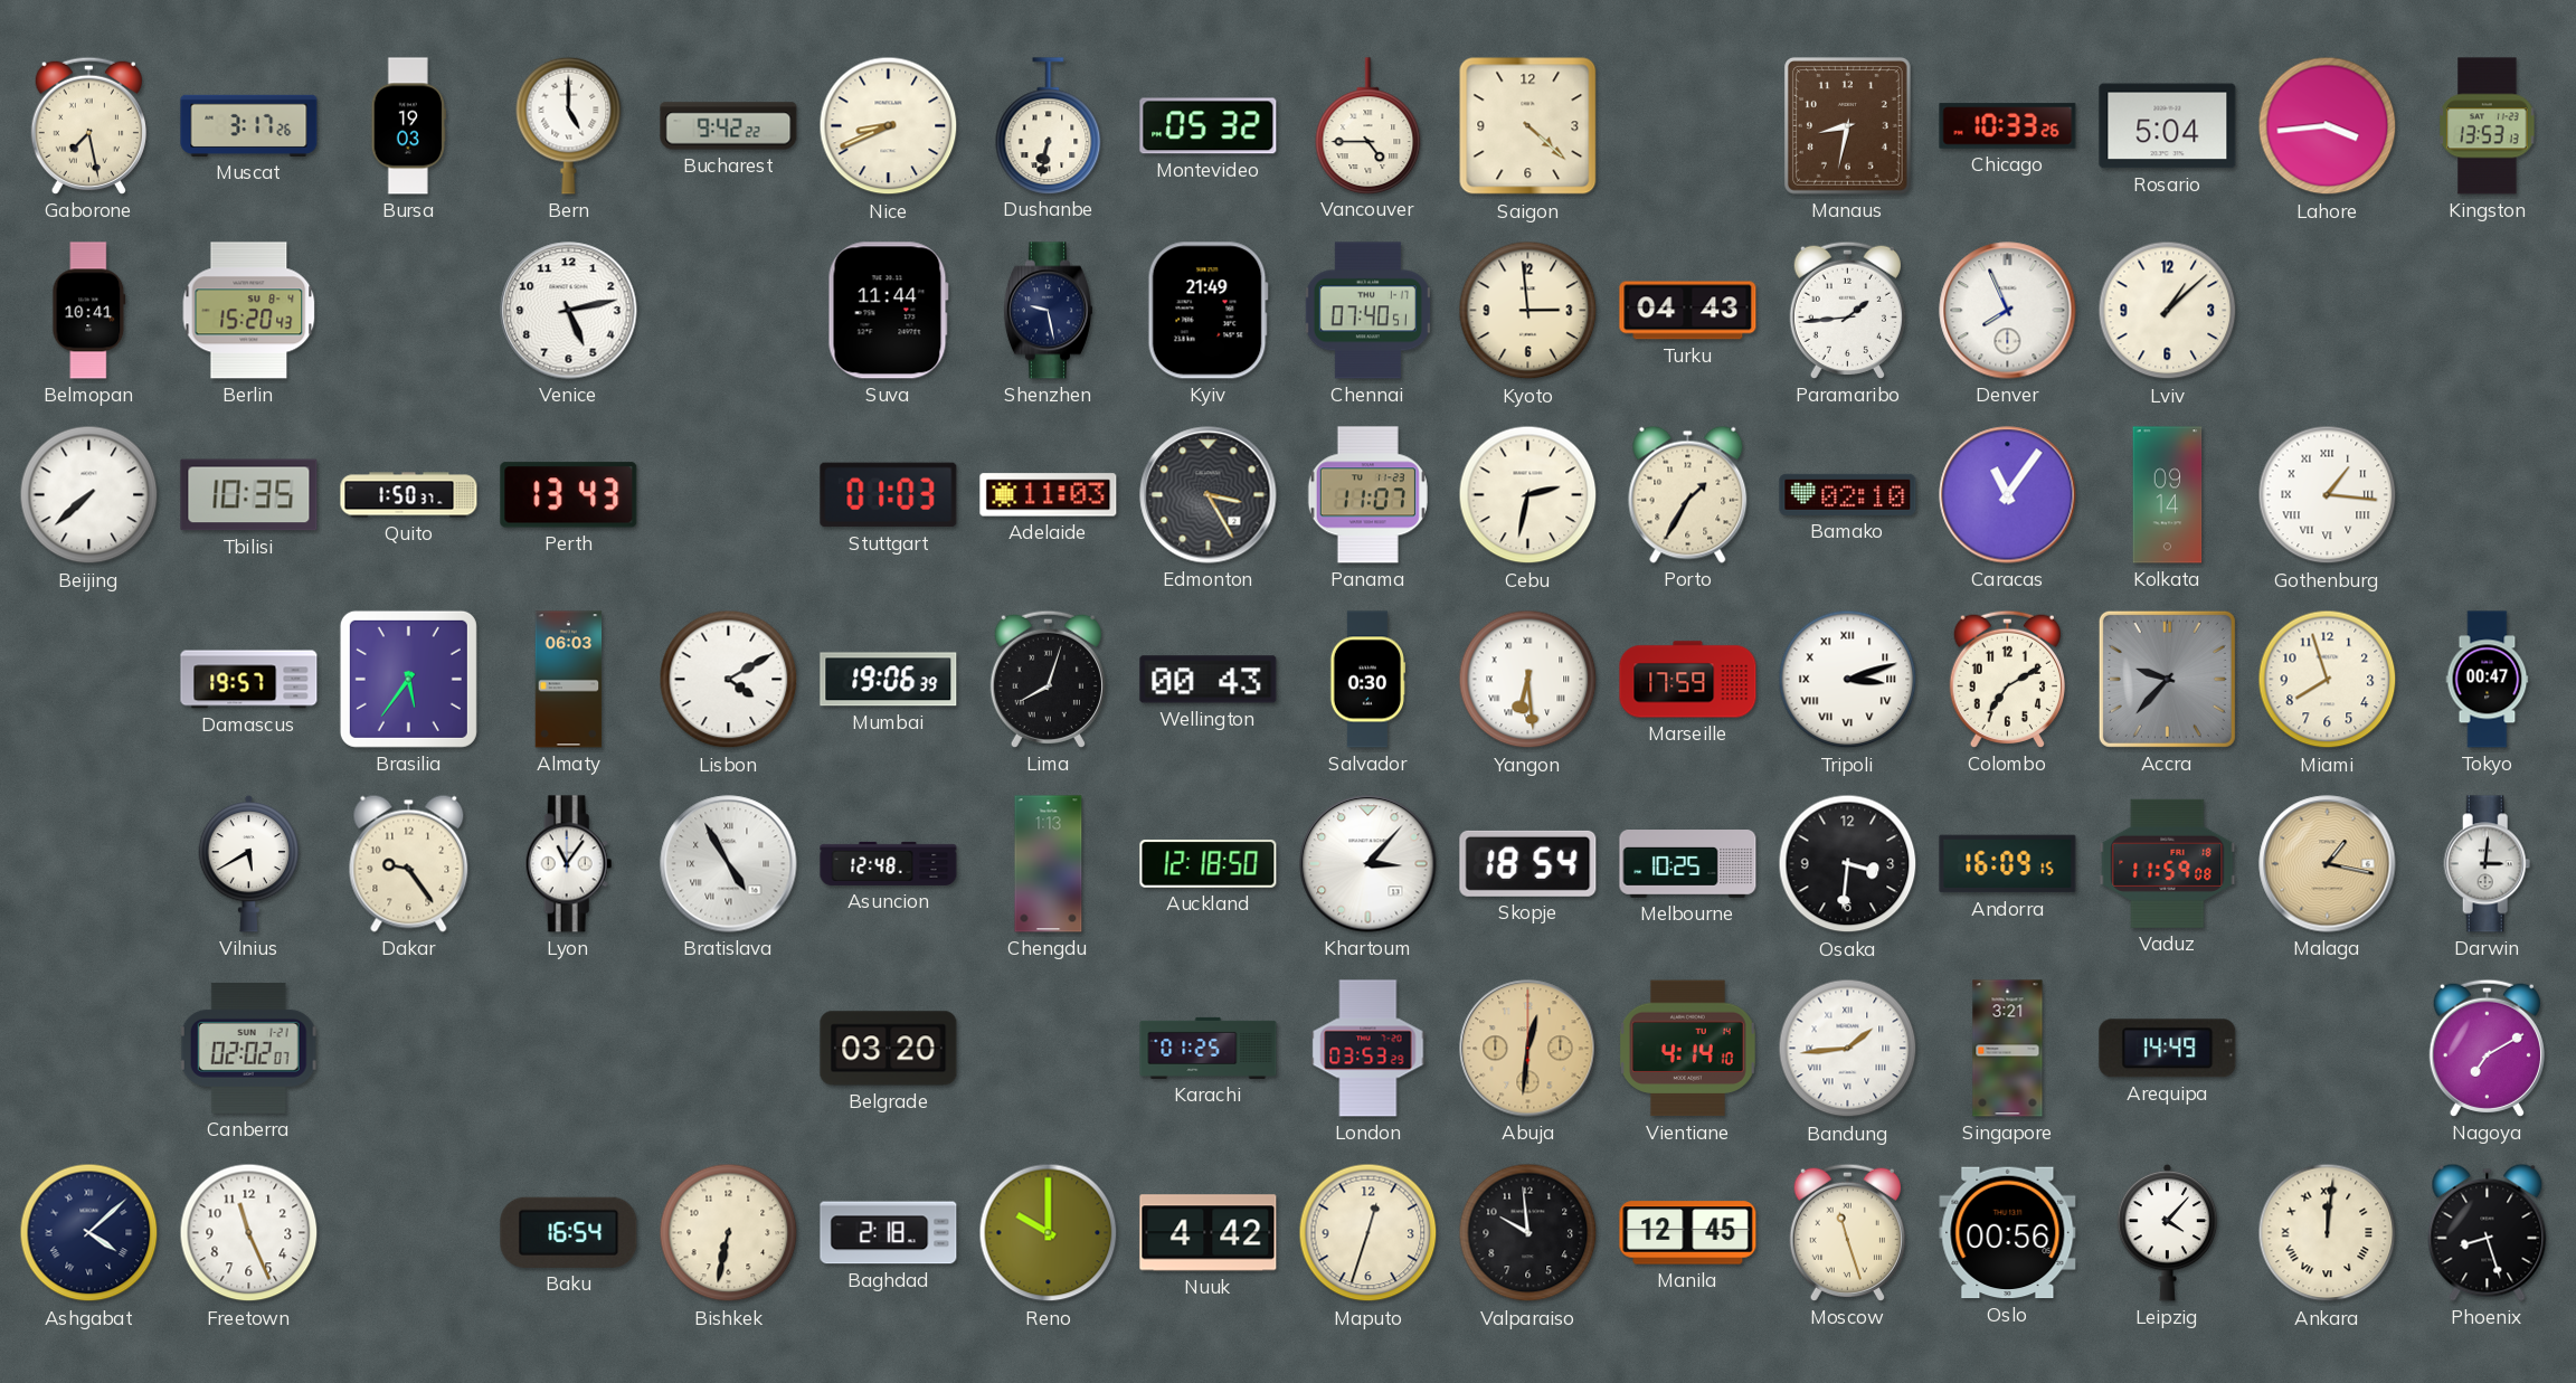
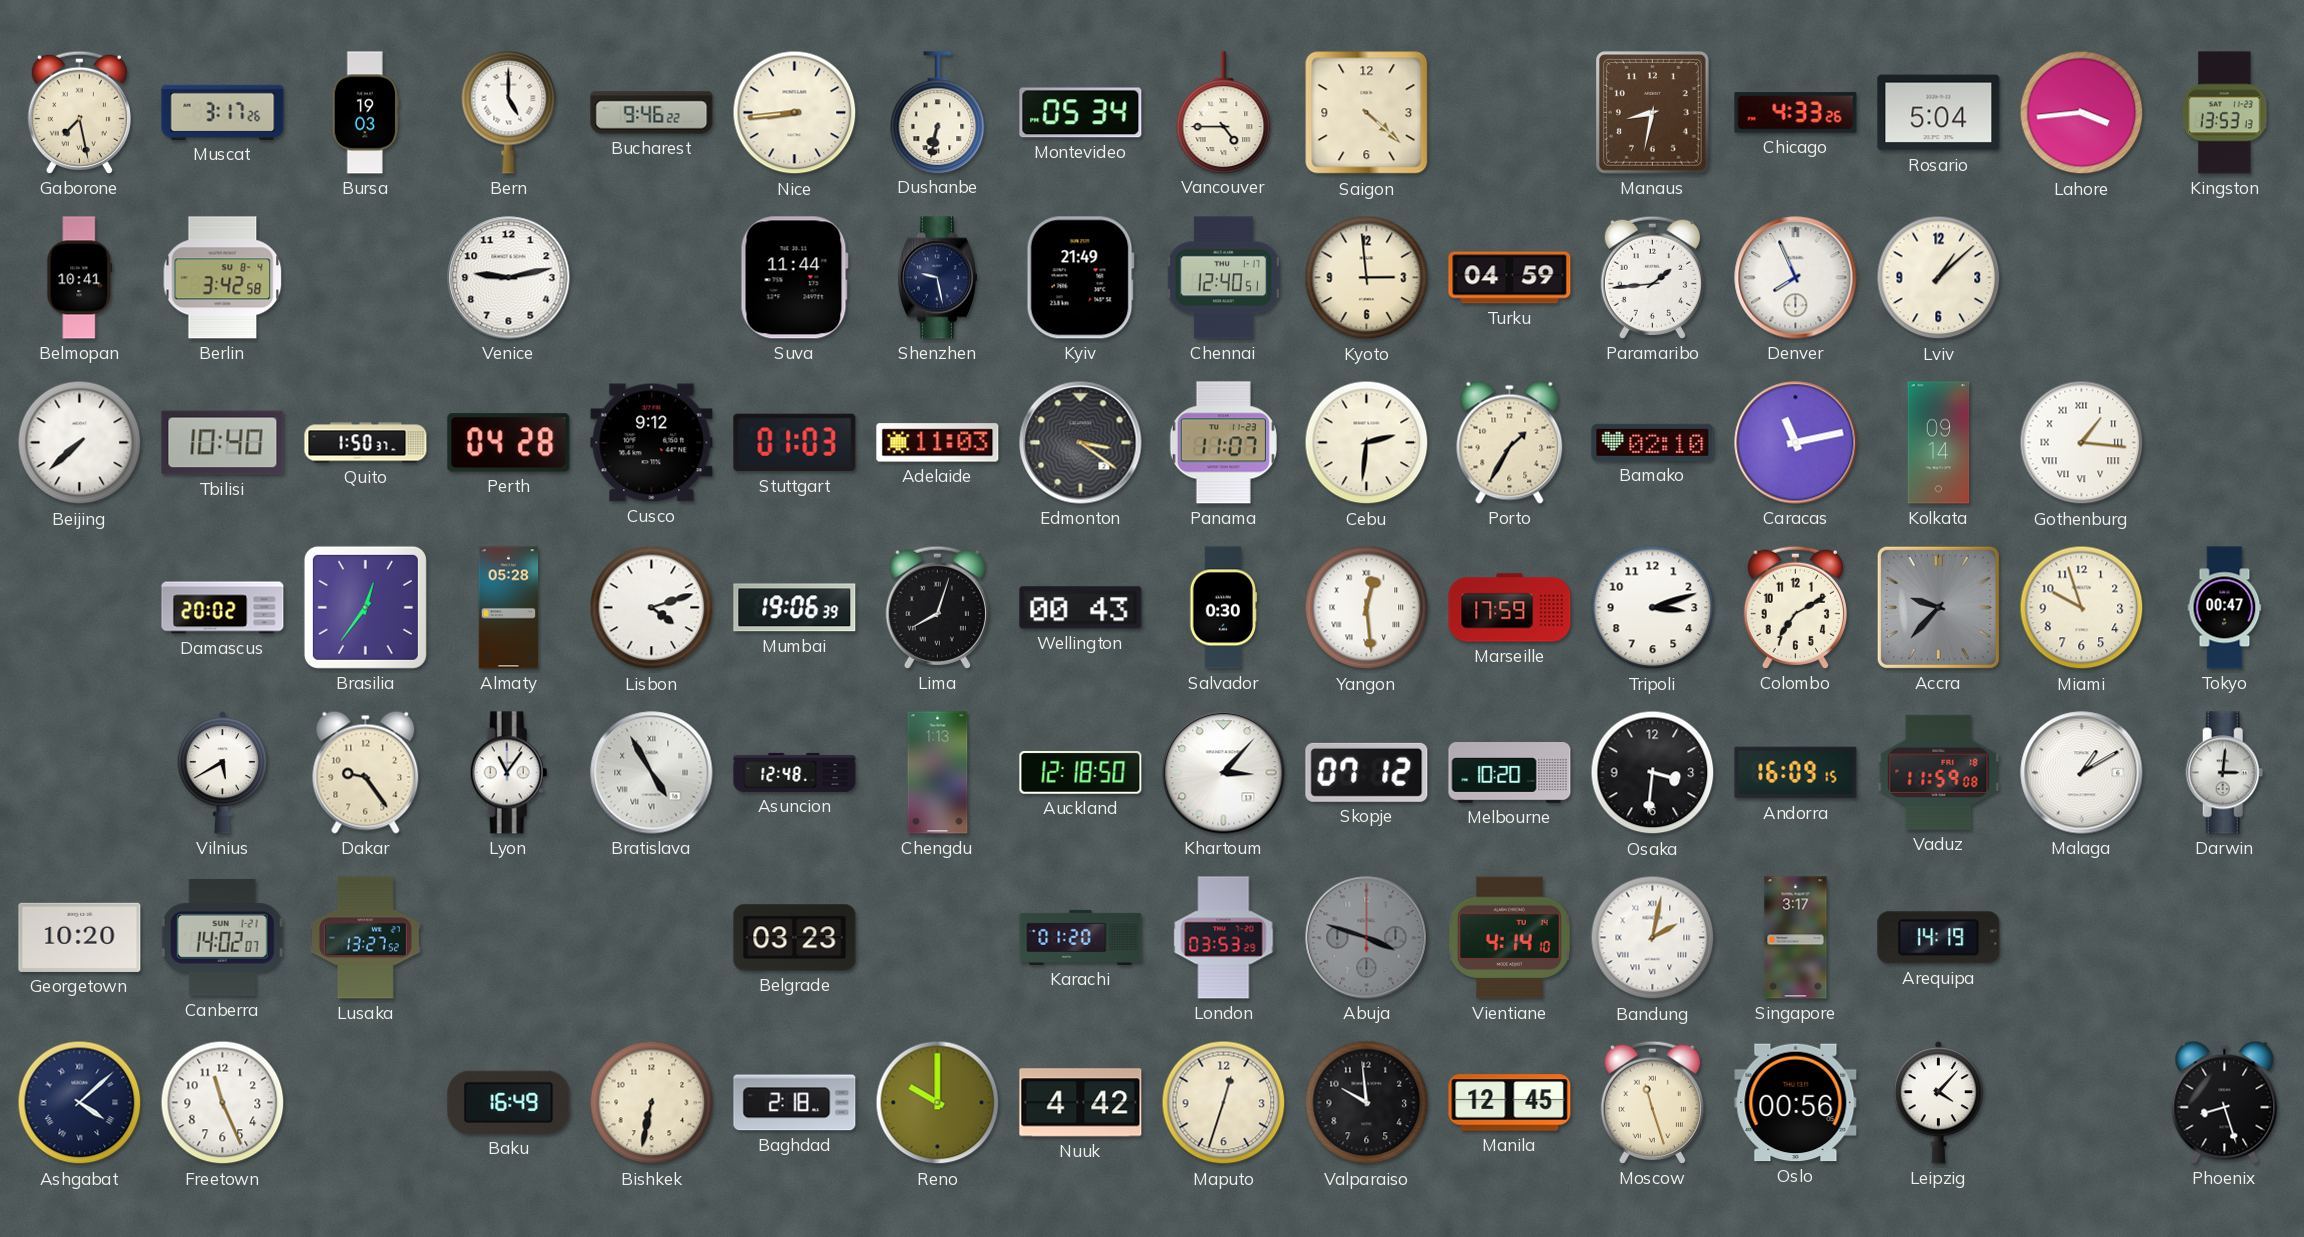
Bucharest: 9:42 -> 9:46 (652, 113)
Nice: 8:41 -> 8:44 (795, 113)
Montevideo: 05:32 -> 05:34 (1081, 113)
Chicago: 10:33 -> 4:33 (1796, 113)
Berlin: 15:20 -> 3:42 (223, 278)
Venice: 5:13 -> 9:13 (509, 278)
Chennai: 07:40 -> 12:40 (1223, 278)
Turku: 04:43 -> 04:59 (1510, 278)
Tbilisi: 10:35 -> 10:40 (223, 443)
Perth: 13:43 -> 04:28 (509, 443)
Cusco: none -> 9:12 (652, 443)
Edmonton: 3:25 -> 3:21 (1081, 443)
Cebu: 2:32 -> 2:31 (1367, 443)
Caracas: 11:06 -> 11:13 (1796, 443)
Damascus: 19:57 -> 20:02 (223, 608)
Brasilia: 5:36 -> 12:36 (365, 607)
Almaty: 06:03 -> 05:28 (509, 608)
Lisbon: 4:10 -> 4:12 (652, 608)
Yangon: 6:29 -> 12:29 (1367, 608)
Tripoli numerals: Roman -> Arabic (1653, 608)
Miami: 7:57 -> 9:57 (2082, 608)
Skopje: 18:54 -> 07:12 (1367, 772)
Melbourne: 10:25 -> 10:20 (1510, 773)
Malaga: 1:17 -> 1:10 (2082, 773)
Malaga dial: champagne -> white (2082, 773)
Georgetown: none -> 10:20 (80, 937)
Canberra: 02:02 -> 14:02 (222, 937)
Lusaka: none -> 13:27 (365, 938)
Belgrade: 03:20 -> 03:23 (795, 938)
Karachi: 01:25 -> 01:20 (1081, 937)
Abuja: 12:31 -> 3:48 (1367, 938)
Abuja dial: champagne -> grey (1367, 938)
Bandung: 1:44 -> 2:02 (1653, 938)
Singapore: 3:21 -> 3:17 (1796, 938)
Arequipa: 14:49 -> 14:19 (1939, 938)
Nagoya: 7:10 -> none (2487, 1048)
Baku: 16:54 -> 16:49 (509, 1102)
Ankara: 12:01 -> none (2328, 1233)
